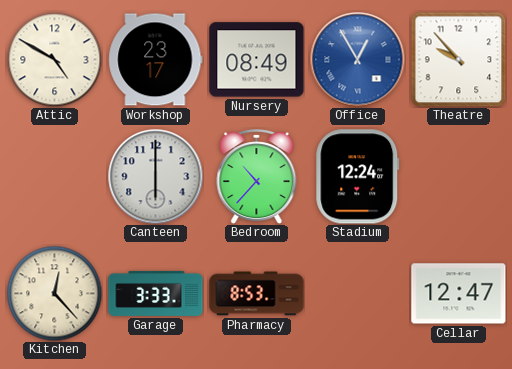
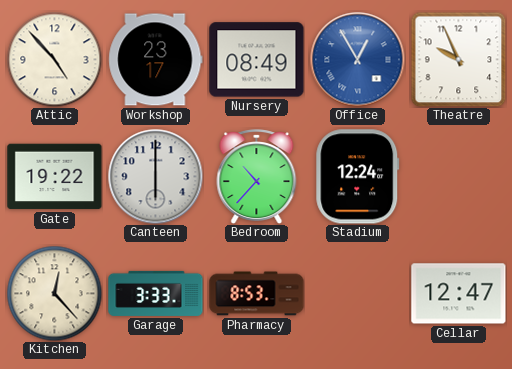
Attic: 4:50 -> 4:53 (54, 59)
Theatre: 9:53 -> 9:56 (458, 59)
Gate: none -> 19:22 (55, 177)
